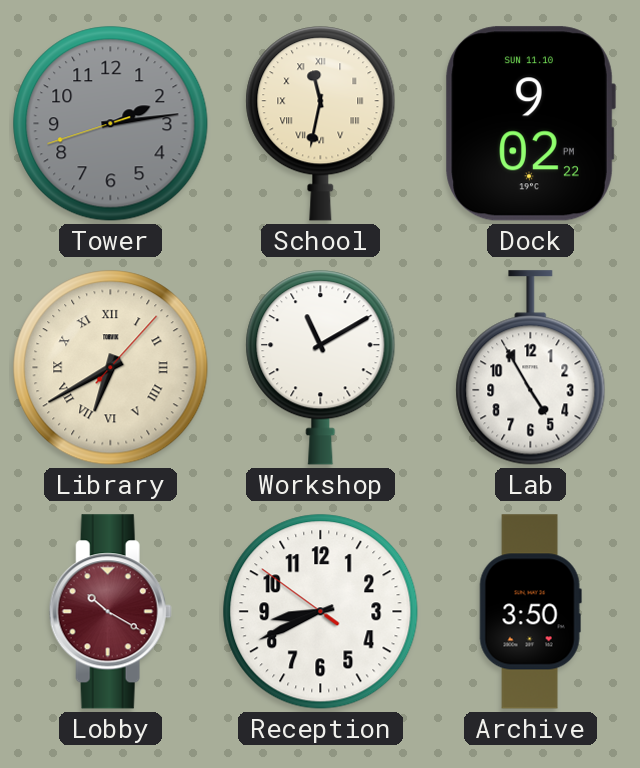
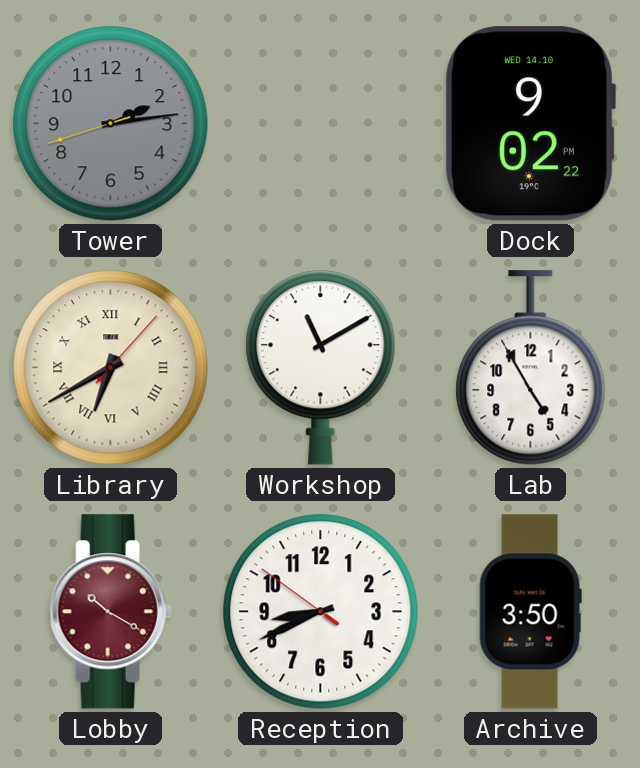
School: 11:32 -> none (321, 124)
Dock date: SUN 11.10 -> WED 14.10 (530, 124)
